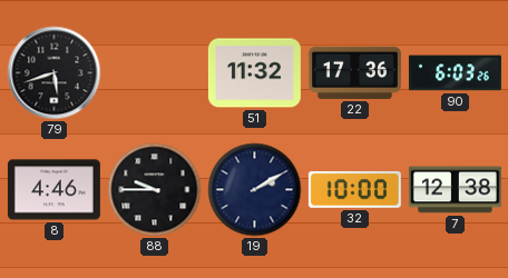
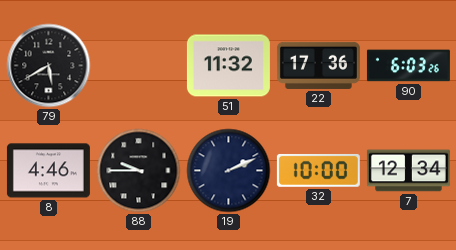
79: 5:42 -> 5:40 (49, 66)
19: 2:10 -> 2:11 (229, 171)
7: 12:38 -> 12:34 (408, 171)
